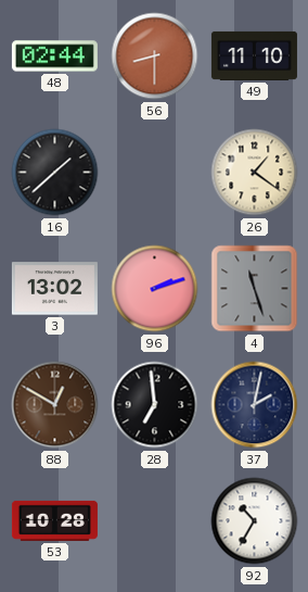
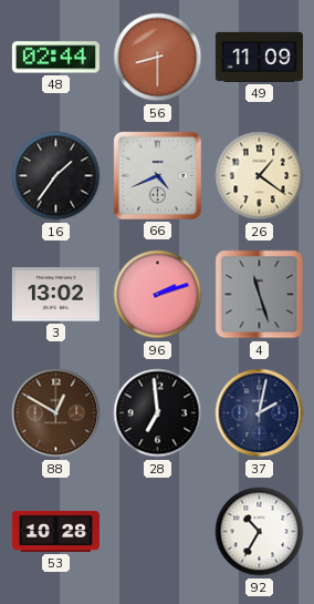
49: 11:10 -> 11:09 (259, 57)
16: 1:38 -> 1:36 (56, 176)
66: none -> 4:41 (157, 175)
